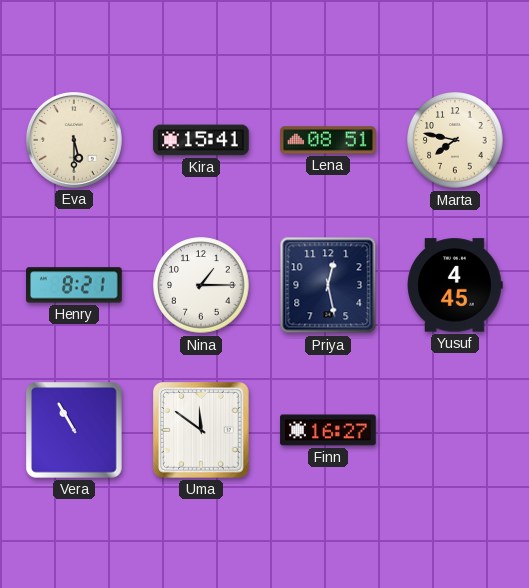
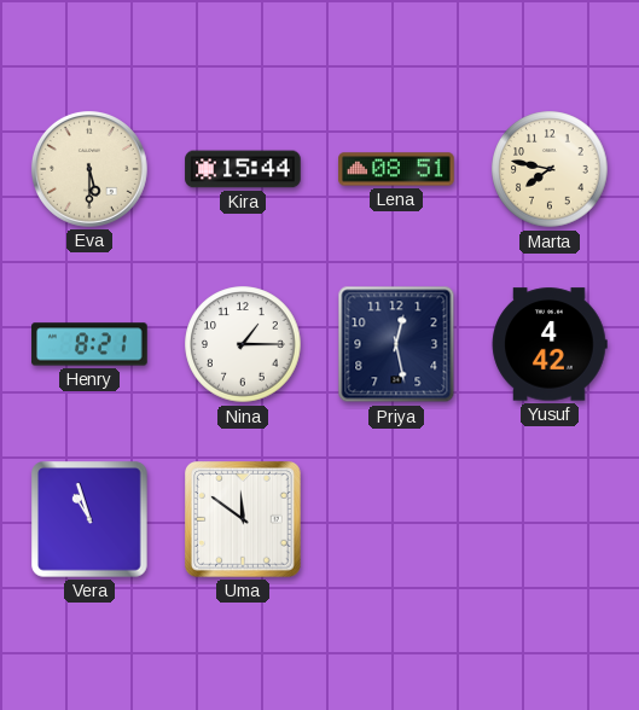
Kira: 15:41 -> 15:44 (243, 169)
Yusuf: 4:45 -> 4:42 (550, 344)
Vera: 10:55 -> 10:57 (91, 520)
Finn: 16:27 -> none (328, 430)
